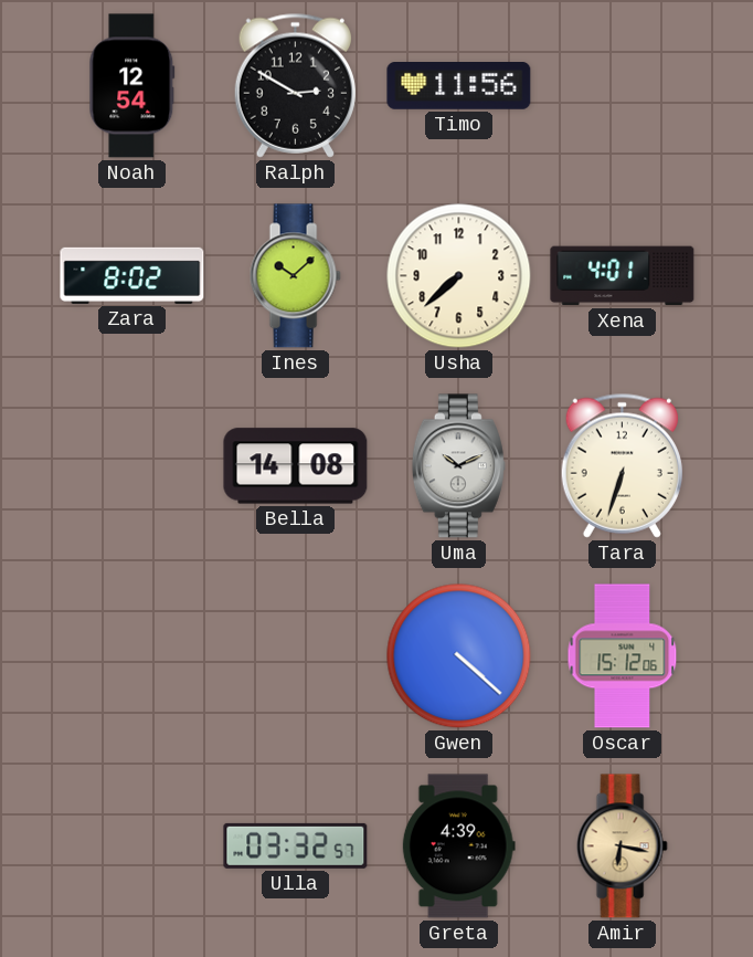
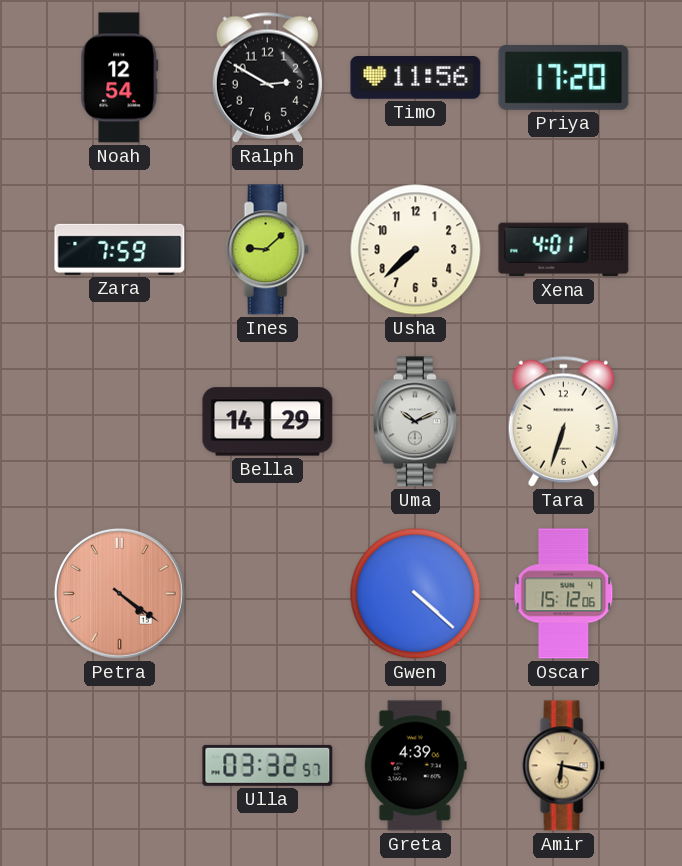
Priya: none -> 17:20 (564, 77)
Zara: 8:02 -> 7:59 (120, 249)
Ines: 10:08 -> 9:08 (267, 250)
Bella: 14:08 -> 14:29 (268, 422)
Petra: none -> 4:21 (119, 593)
